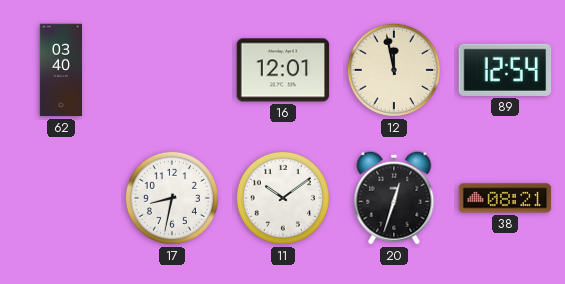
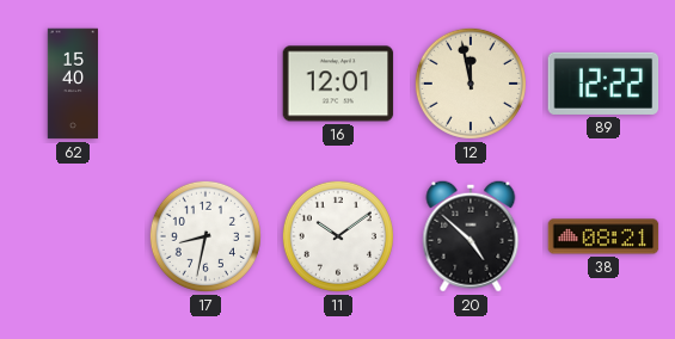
62: 03:40 -> 15:40 (73, 84)
89: 12:54 -> 12:22 (603, 84)
20: 12:33 -> 4:52 (471, 236)
